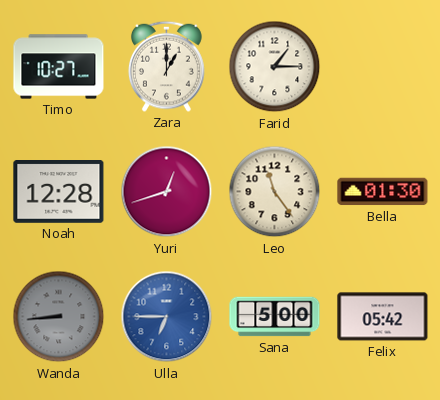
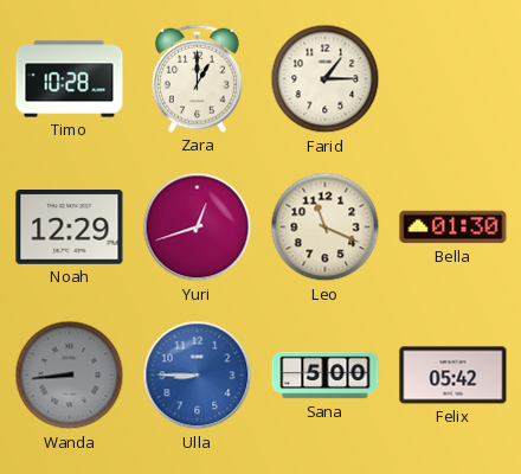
Timo: 10:27 -> 10:28 (70, 79)
Noah: 12:28 -> 12:29 (70, 228)
Leo: 11:24 -> 11:19 (326, 228)
Ulla: 6:45 -> 8:45 (198, 376)
